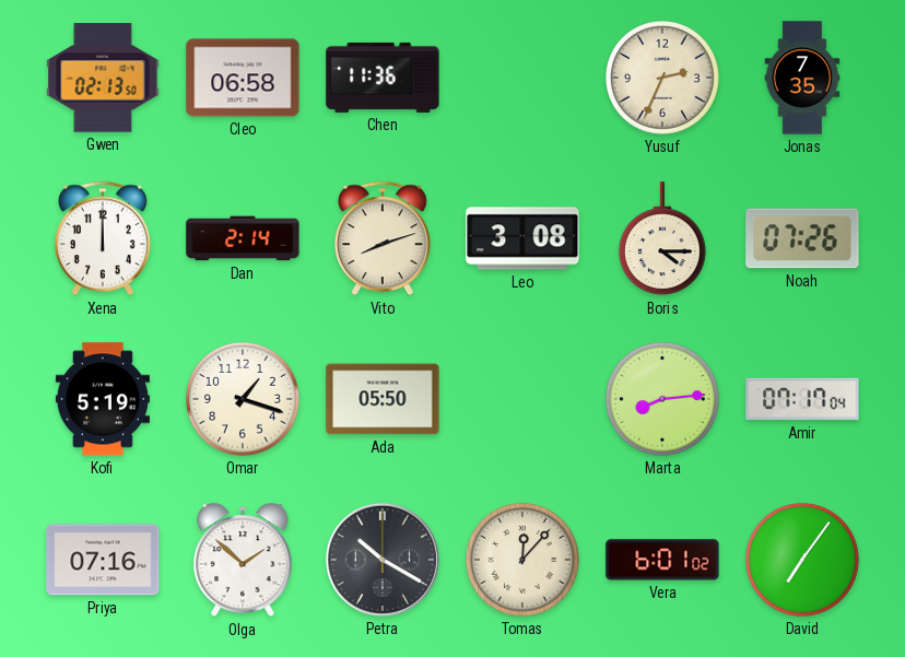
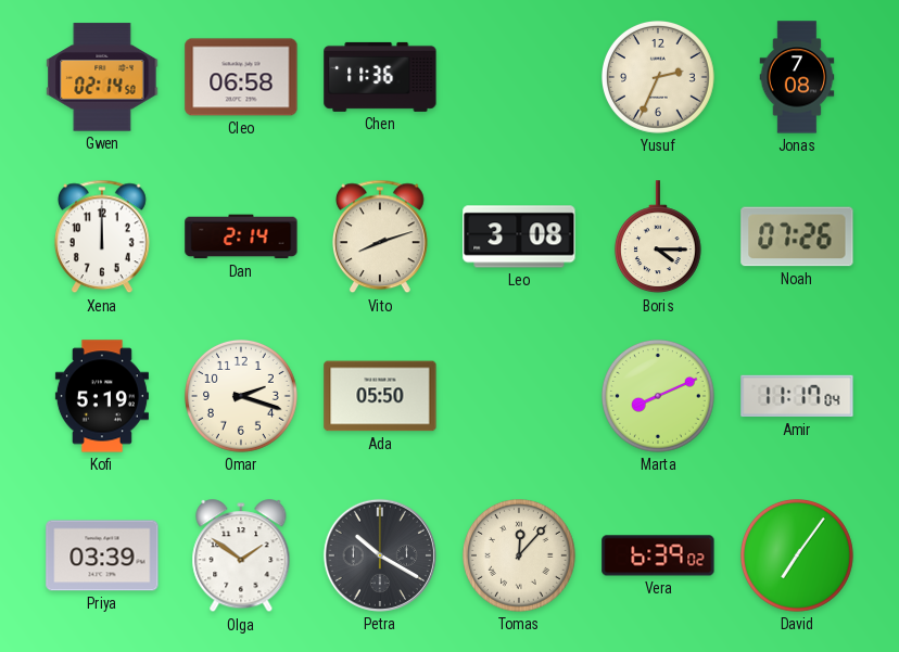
Gwen: 02:13 -> 02:14 (102, 77)
Jonas: 7:35 -> 7:08 (797, 77)
Omar: 1:18 -> 2:18 (242, 397)
Marta: 8:14 -> 8:11 (659, 397)
Amir: 07:17 -> 11:17 (797, 396)
Priya: 07:16 -> 03:39 (102, 555)
Olga: 1:52 -> 1:51 (241, 557)
Vera: 6:01 -> 6:39 (658, 555)
